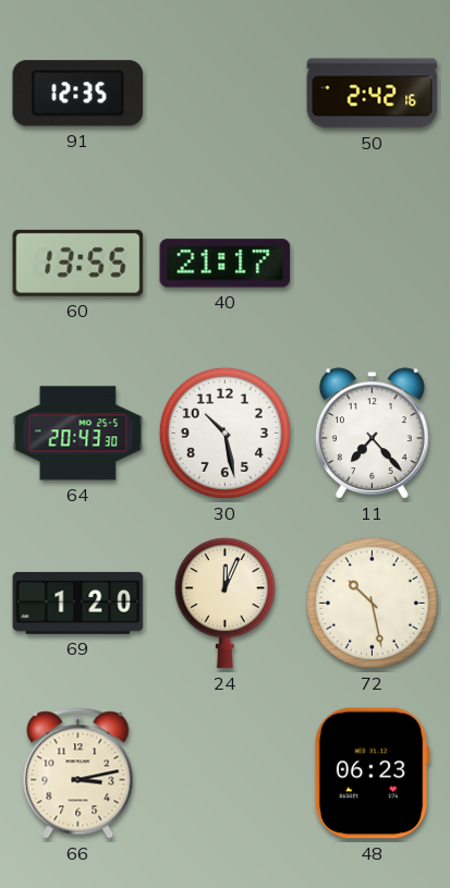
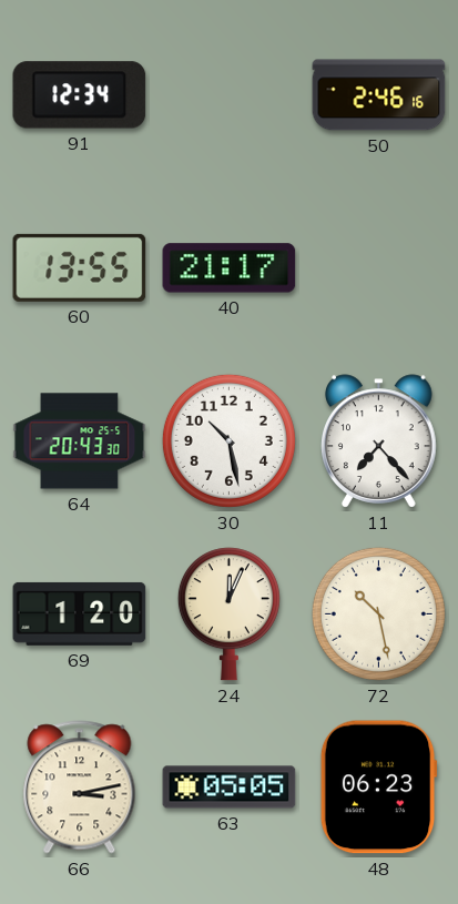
91: 12:35 -> 12:34 (80, 95)
50: 2:42 -> 2:46 (379, 95)
63: none -> 05:05 (230, 788)
